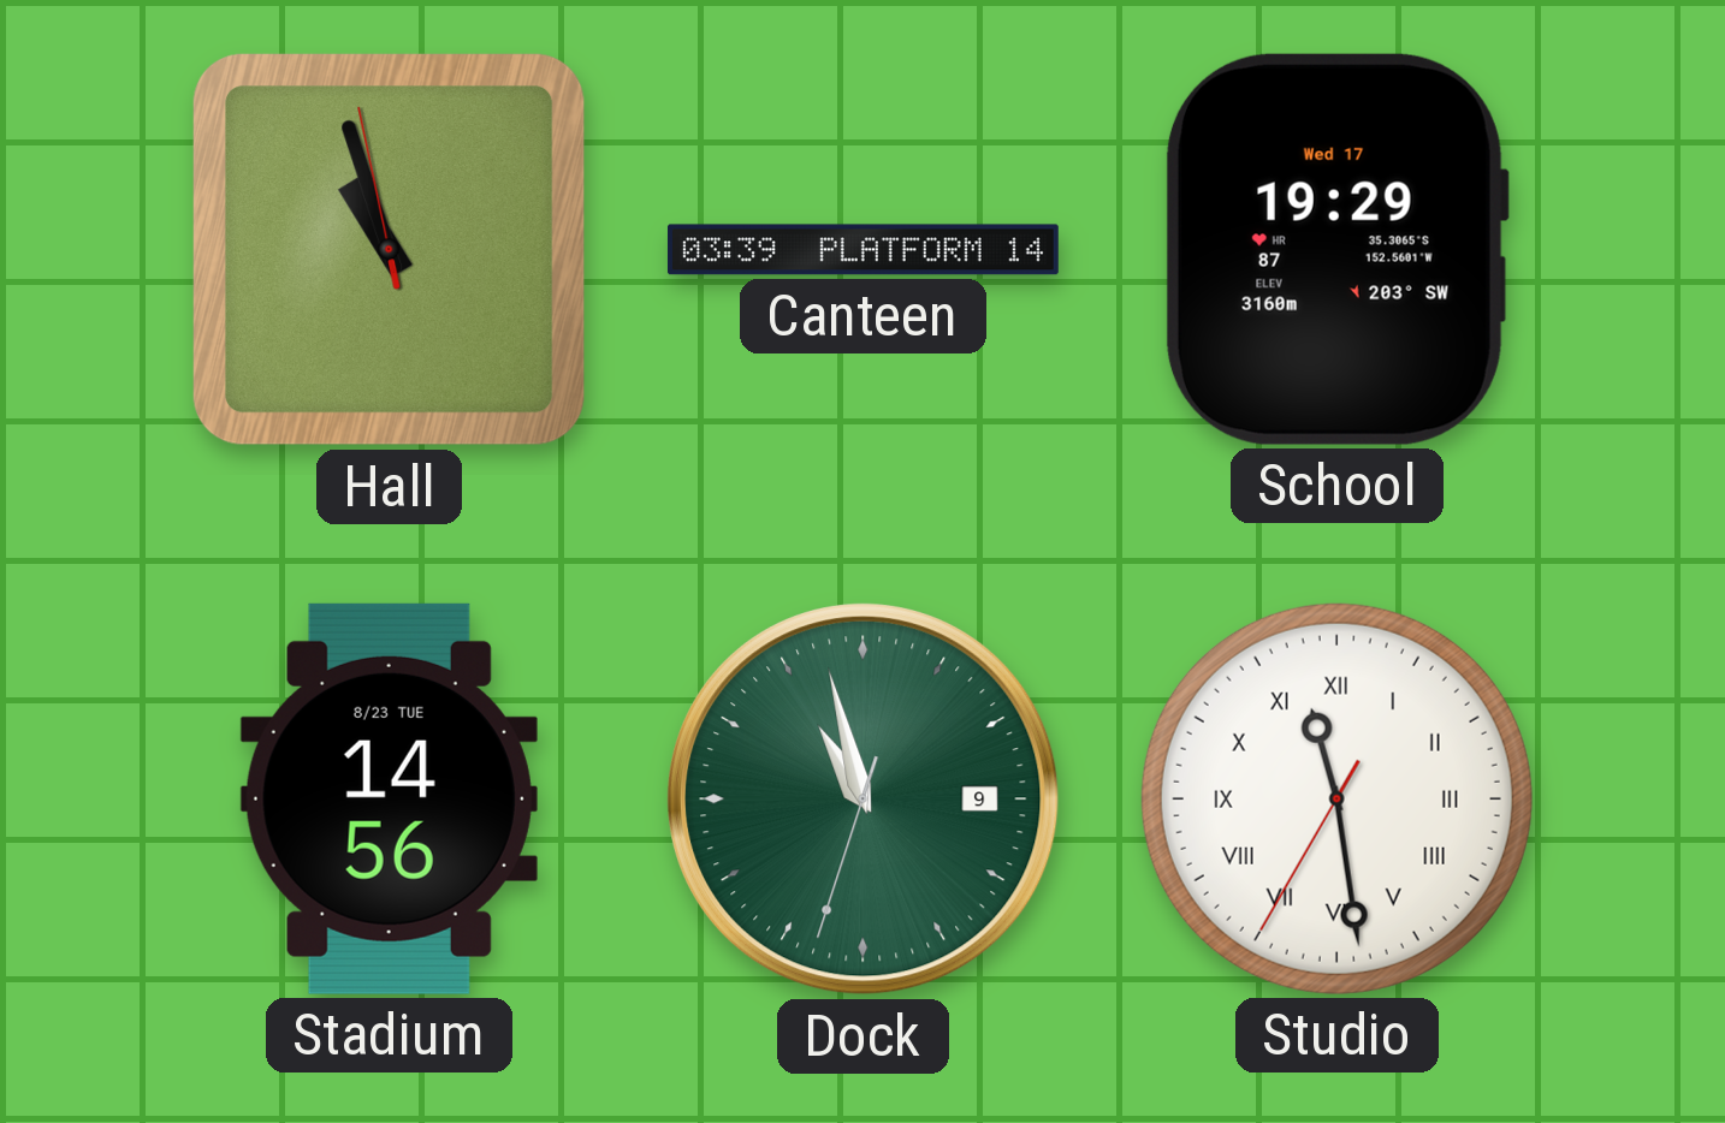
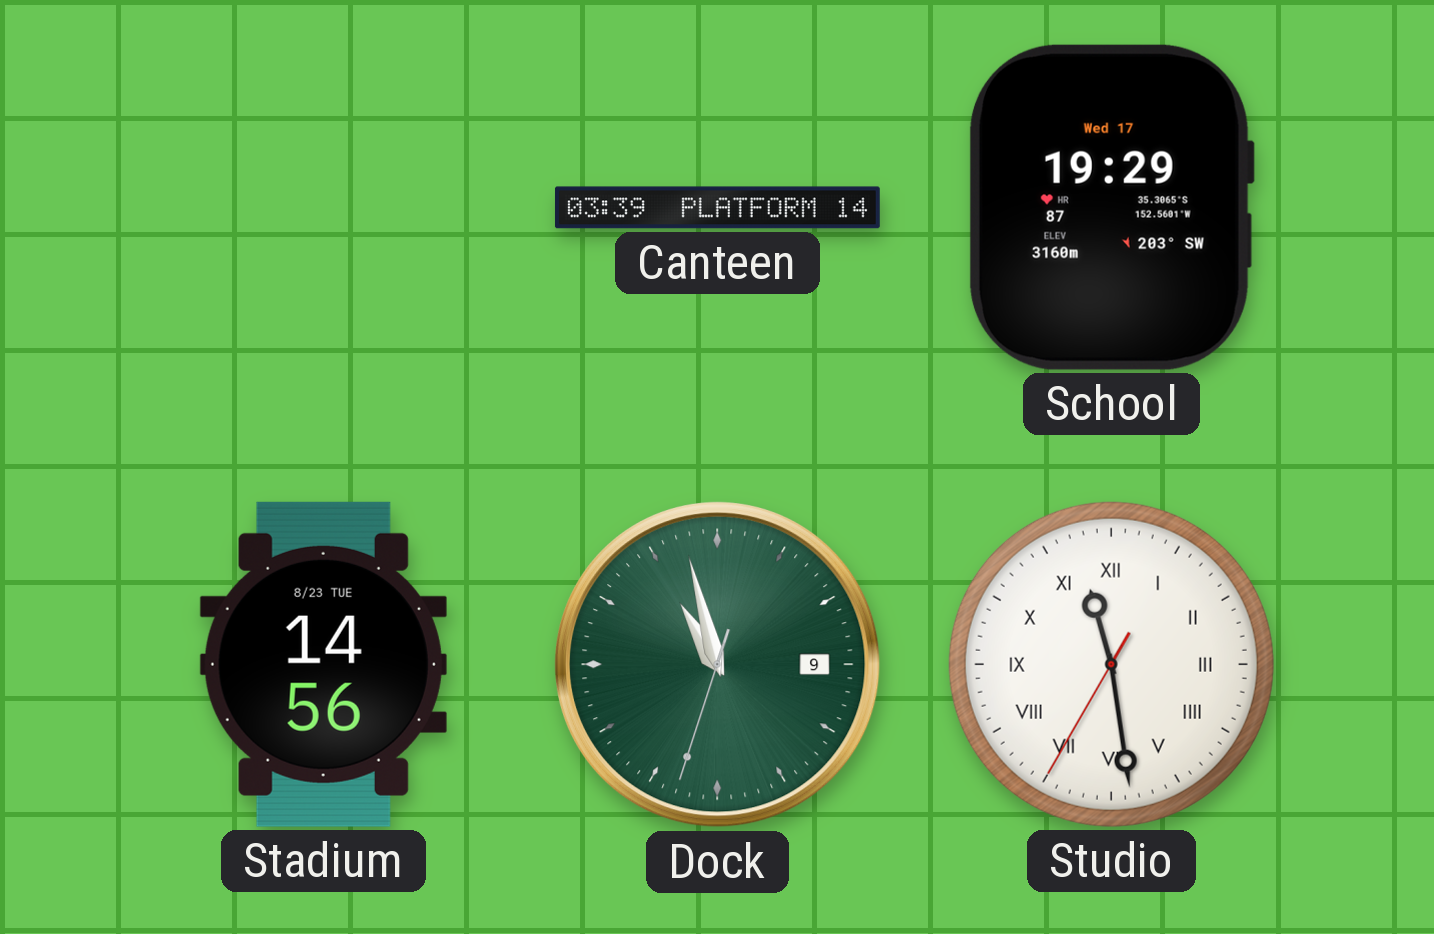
Hall: 10:56 -> none (389, 249)
